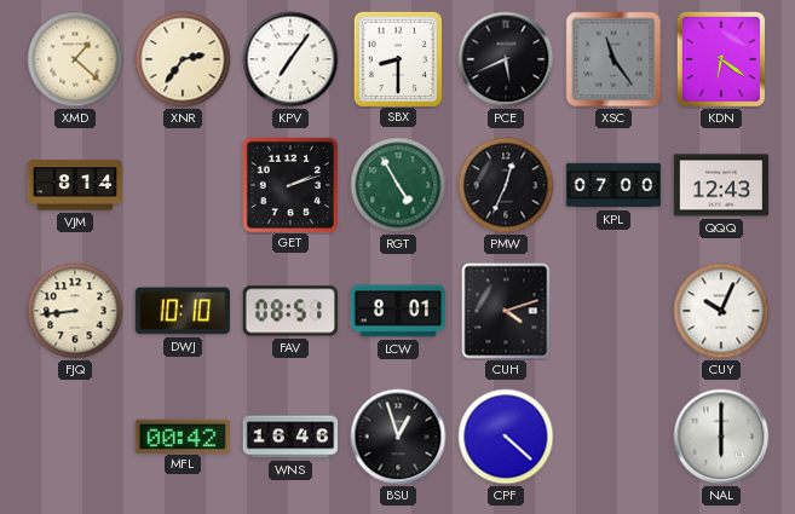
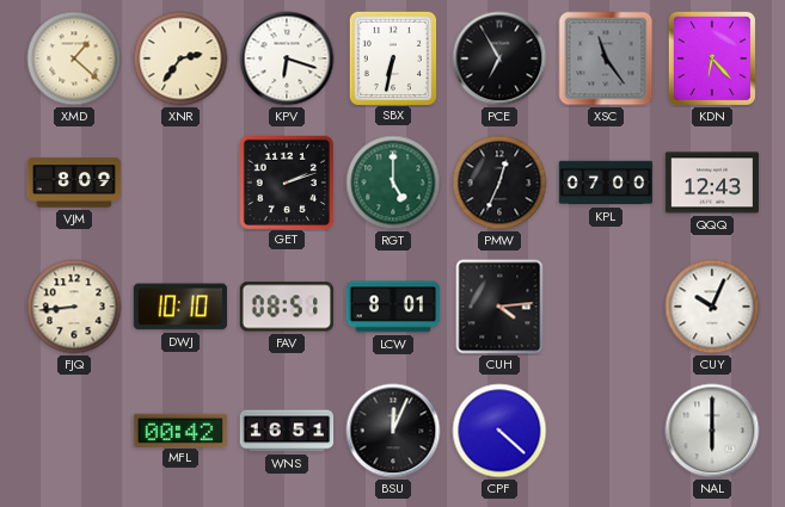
KPV: 7:06 -> 6:18 (287, 58)
SBX: 8:30 -> 6:32 (392, 57)
PCE: 5:41 -> 6:55 (499, 58)
KDN: 6:21 -> 6:23 (712, 58)
VJM: 8:14 -> 8:09 (74, 183)
RGT: 4:55 -> 5:00 (393, 183)
CUH: 4:12 -> 4:14 (499, 307)
WNS: 16:46 -> 16:51 (287, 431)
BSU: 12:57 -> 12:04 (393, 431)
